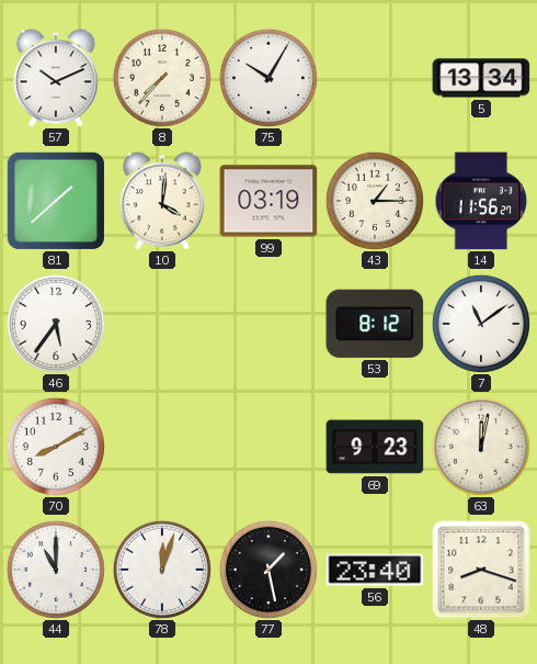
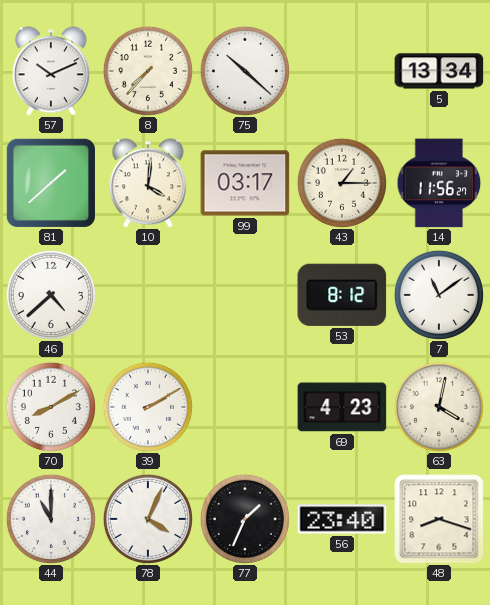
75: 10:05 -> 10:22 (245, 71)
99: 03:19 -> 03:17 (245, 183)
46: 5:36 -> 4:38 (51, 295)
39: none -> 2:10 (148, 407)
69: 9:23 -> 4:23 (342, 407)
63: 12:02 -> 4:02 (439, 407)
78: 12:03 -> 4:04 (148, 519)
77: 1:28 -> 1:34 (245, 519)
